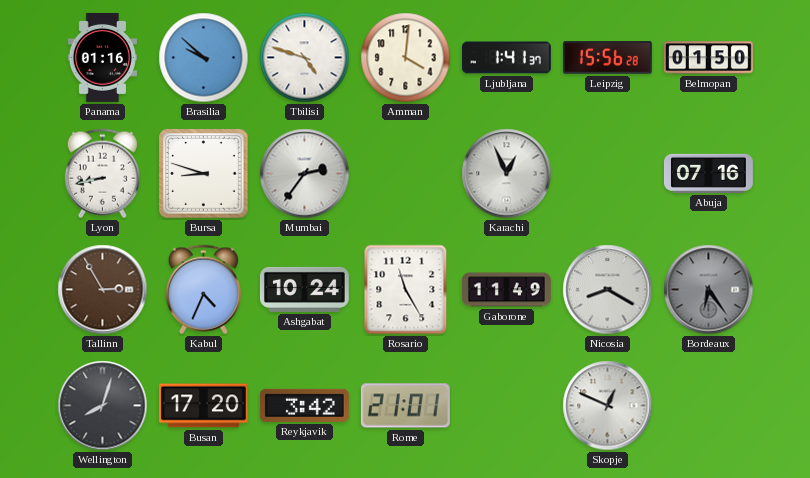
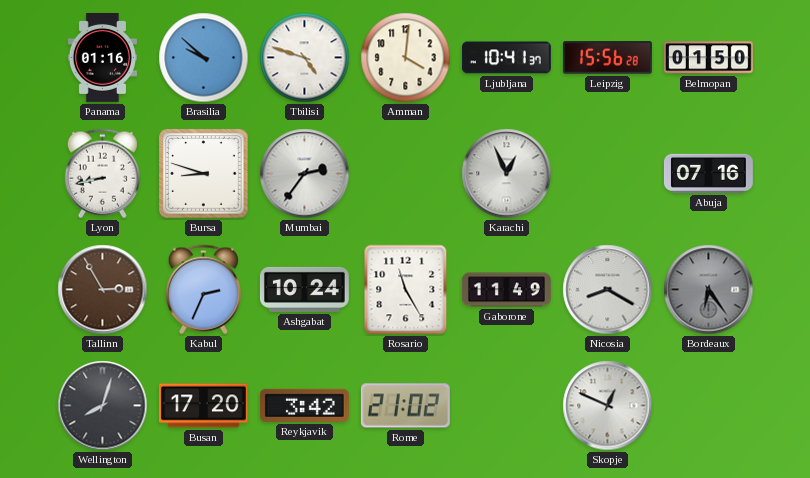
Ljubljana: 1:41 -> 10:41 (506, 58)
Kabul: 4:34 -> 2:34 (203, 290)
Rome: 21:01 -> 21:02 (405, 406)
